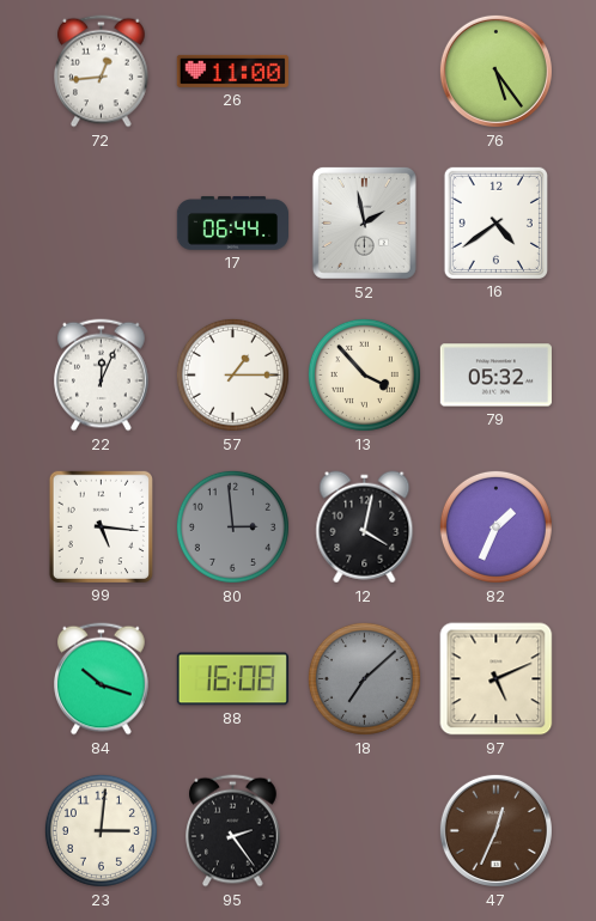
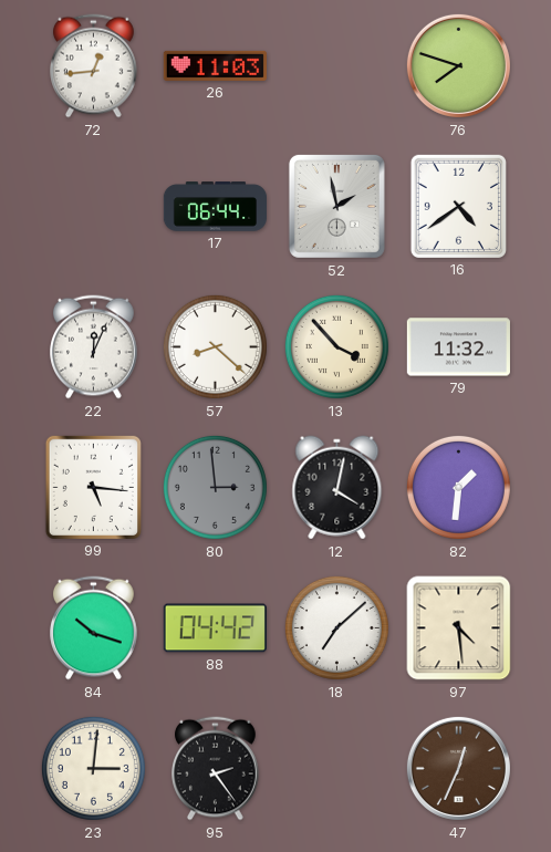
26: 11:00 -> 11:03 (215, 65)
76: 5:24 -> 7:48 (458, 65)
57: 1:15 -> 8:22 (215, 346)
79: 05:32 -> 11:32 (458, 347)
82: 1:34 -> 1:31 (458, 487)
88: 16:08 -> 04:42 (215, 628)
18 dial: grey -> white (336, 627)
97: 5:11 -> 4:29 (459, 628)
